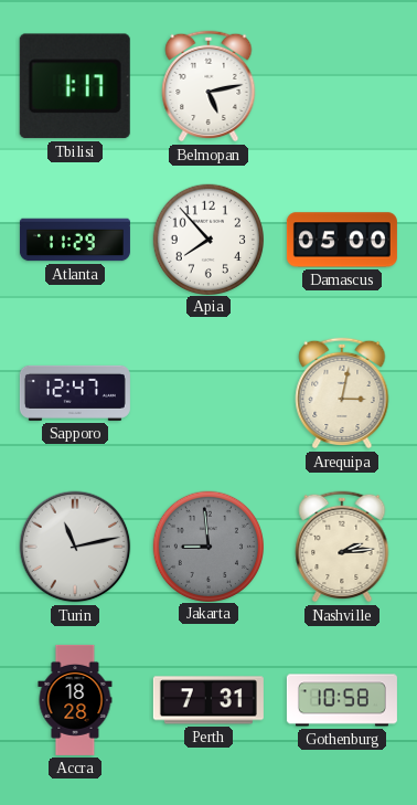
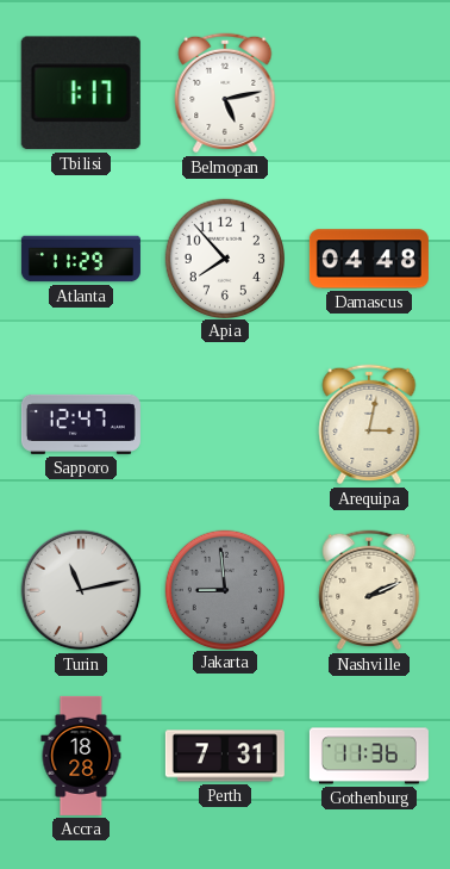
Damascus: 05:00 -> 04:48 (369, 259)
Nashville: 2:14 -> 2:11 (369, 590)
Gothenburg: 10:58 -> 11:36 (369, 756)
